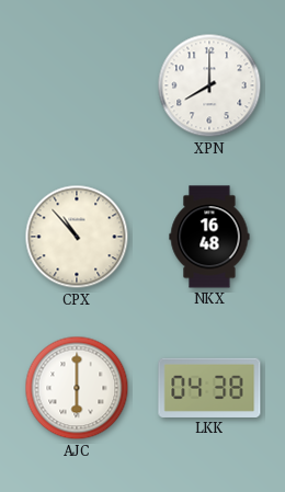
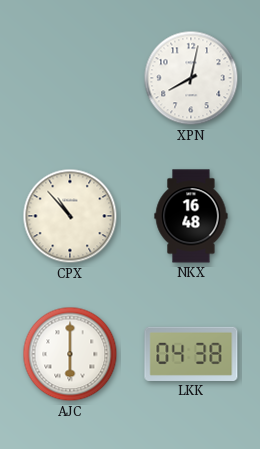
XPN: 8:00 -> 8:02 (191, 78)
